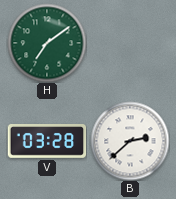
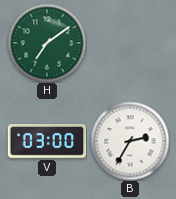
V: 03:28 -> 03:00 (47, 141)
B: 2:38 -> 2:35 (130, 141)
